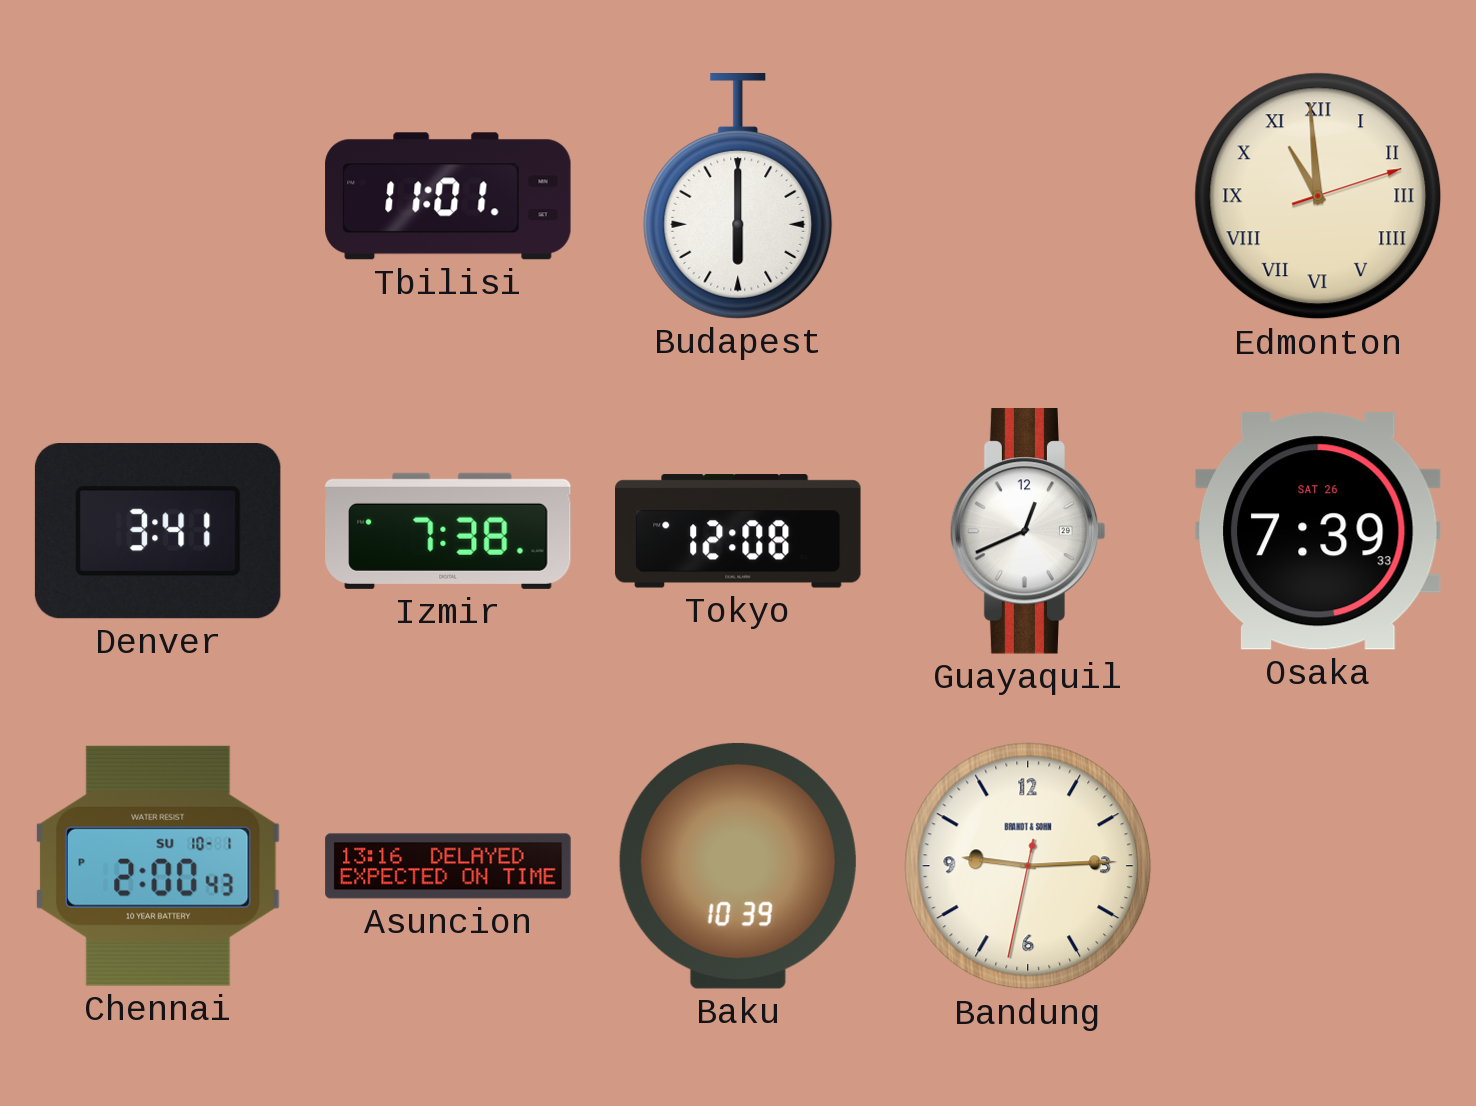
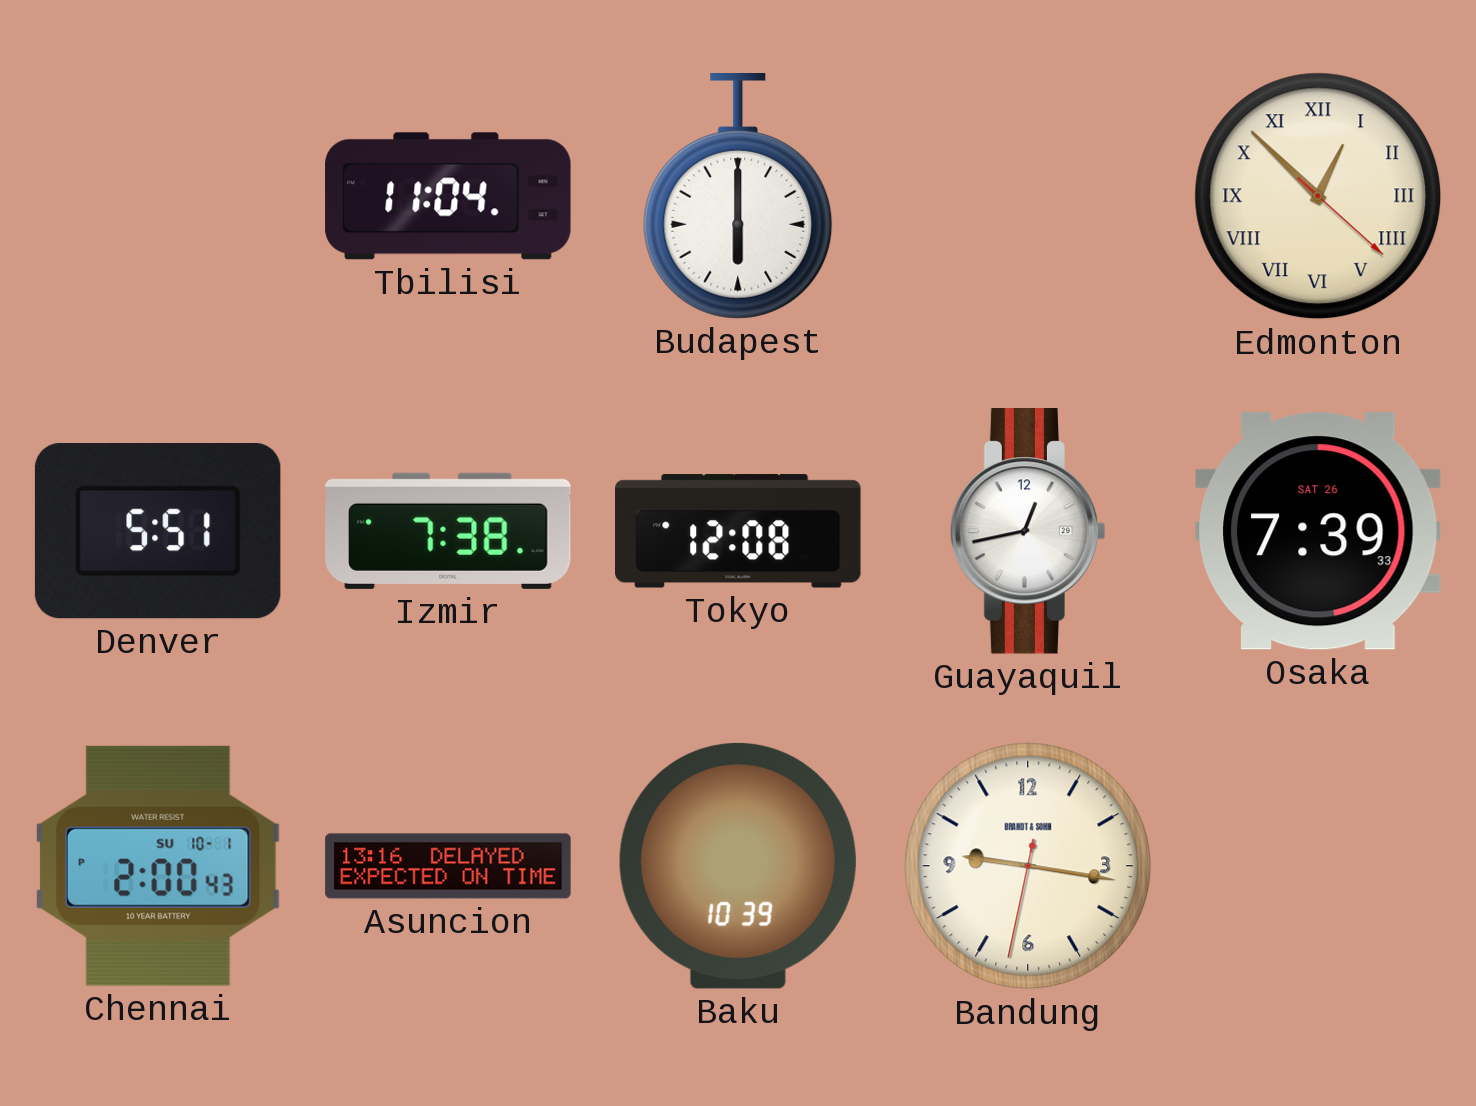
Tbilisi: 11:01 -> 11:04 (448, 196)
Edmonton: 10:59 -> 12:52 (1318, 196)
Denver: 3:41 -> 5:51 (158, 532)
Guayaquil: 12:41 -> 12:43 (1028, 532)
Bandung: 9:14 -> 9:16 (1028, 866)
